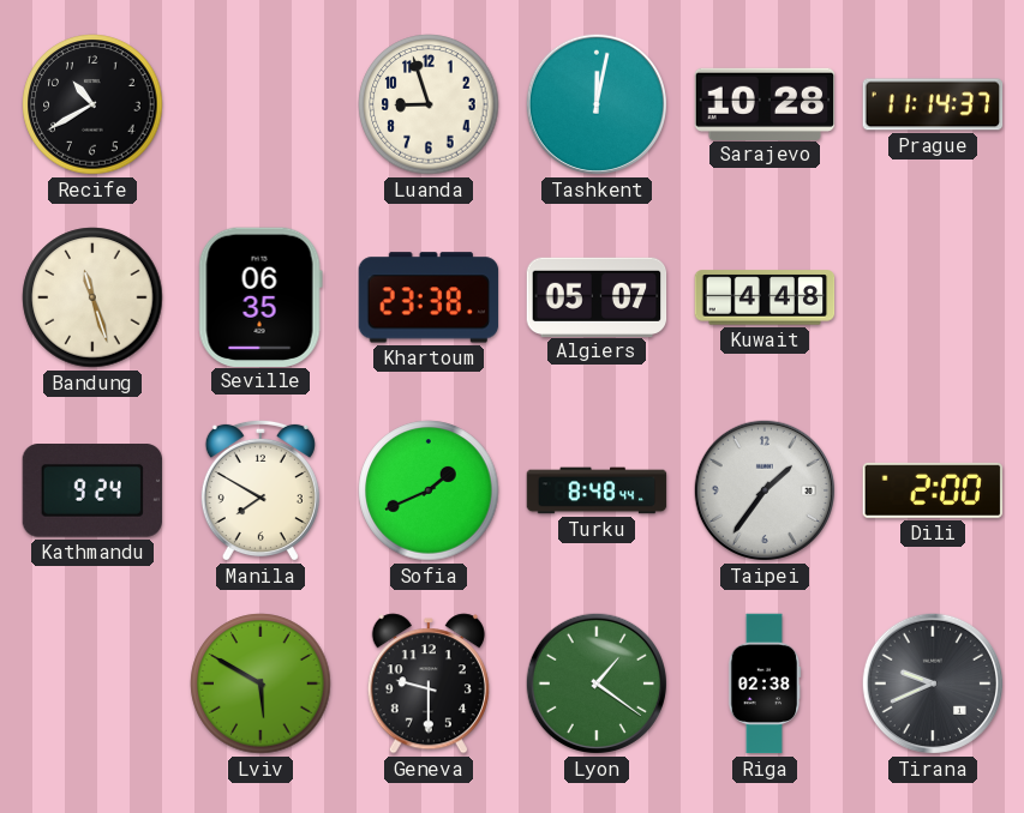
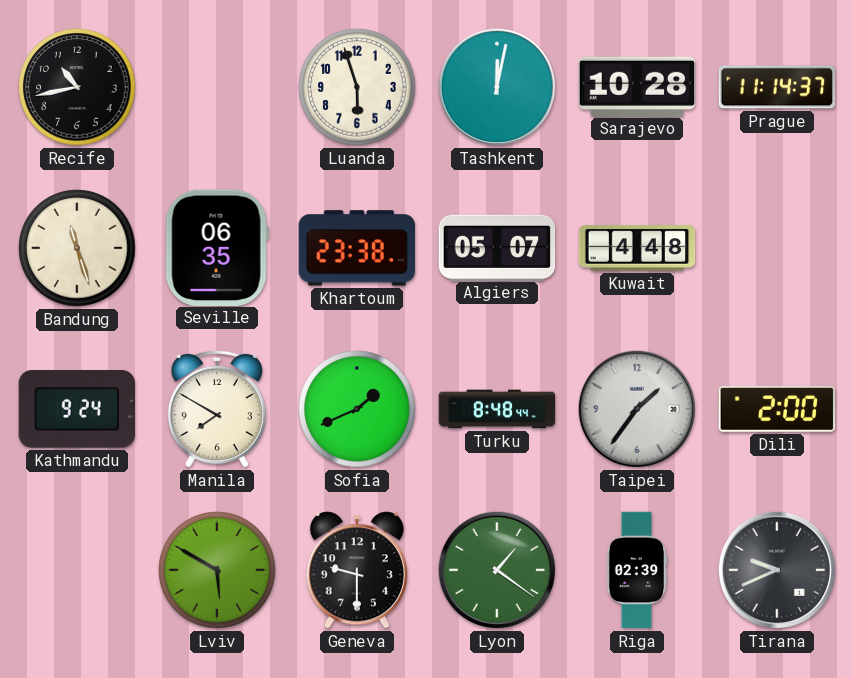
Recife: 10:40 -> 10:43 (77, 87)
Luanda: 8:57 -> 5:57 (357, 87)
Riga: 02:38 -> 02:39 (637, 570)
